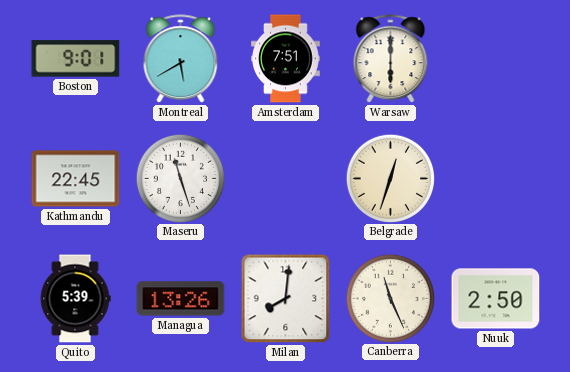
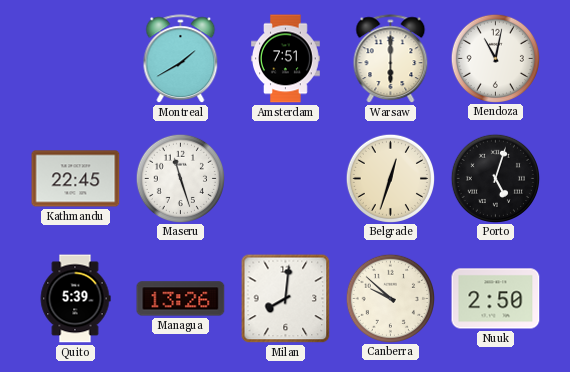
Boston: 9:01 -> none (76, 59)
Montreal: 5:40 -> 1:40 (181, 59)
Mendoza: none -> 11:02 (495, 58)
Porto: none -> 5:03 (495, 178)
Canberra: 11:26 -> 9:52 (390, 298)
